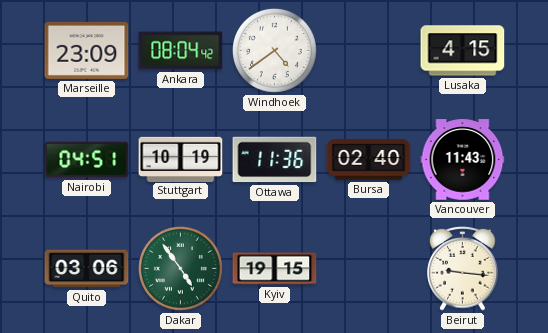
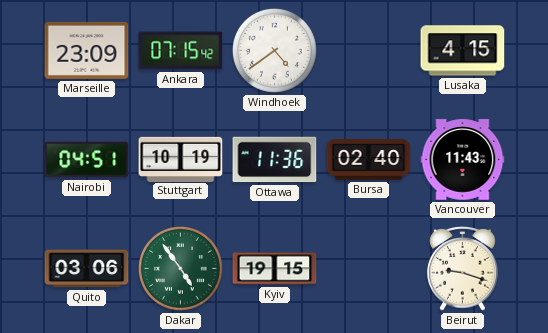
Ankara: 08:04 -> 07:15 (181, 51)
Beirut: 9:16 -> 9:18 (463, 269)
